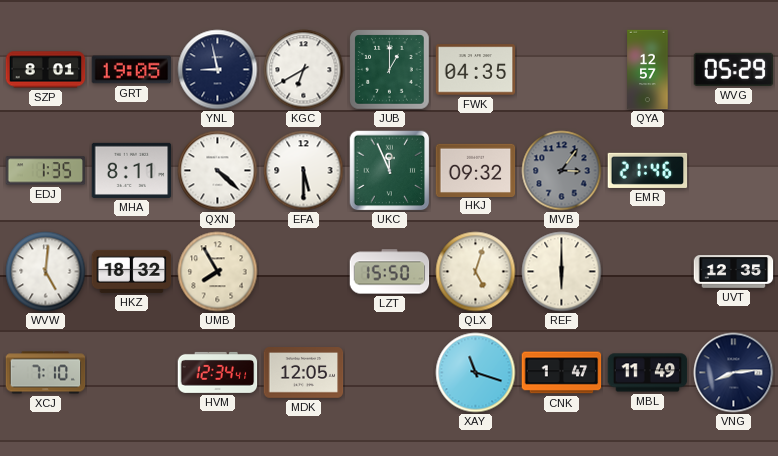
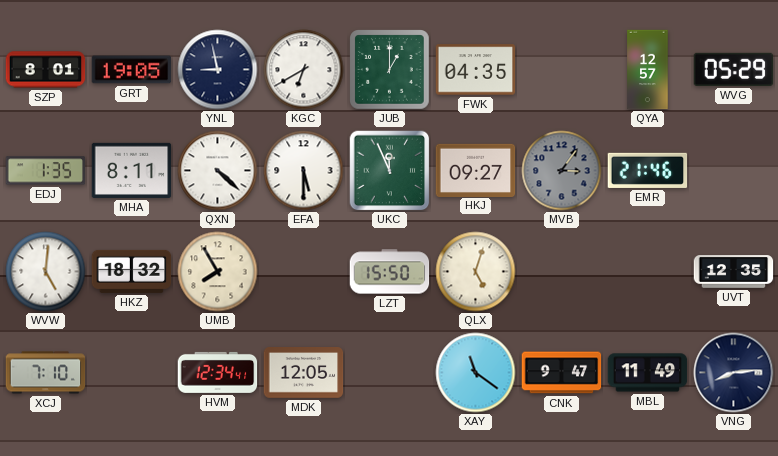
HKJ: 09:32 -> 09:27 (476, 170)
REF: 6:00 -> none (562, 272)
XAY: 11:18 -> 11:21 (476, 373)
CNK: 1:47 -> 9:47 (562, 373)
